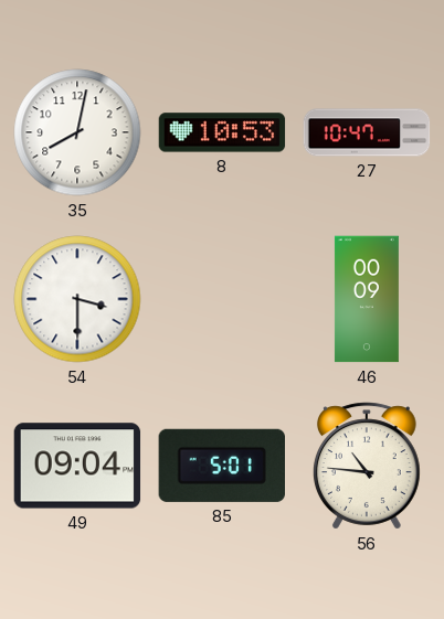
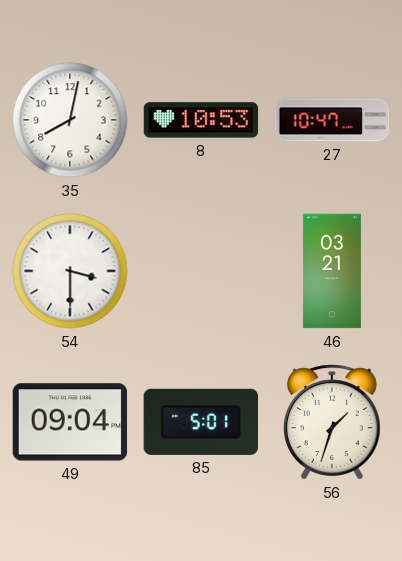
46: 00:09 -> 03:21 (332, 271)
56: 10:46 -> 1:33 (332, 422)
